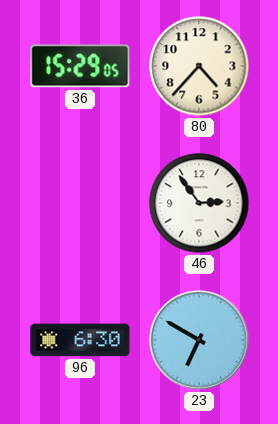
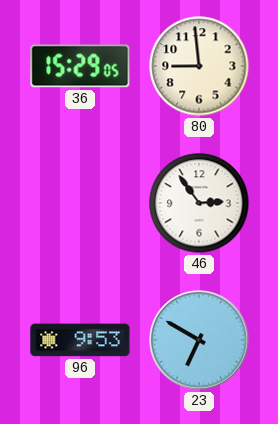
80: 4:37 -> 8:59 (199, 66)
96: 6:30 -> 9:53 (80, 340)
